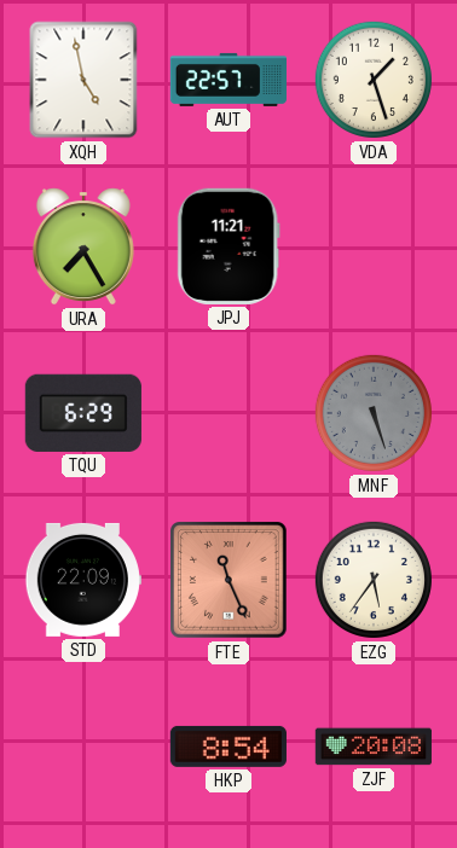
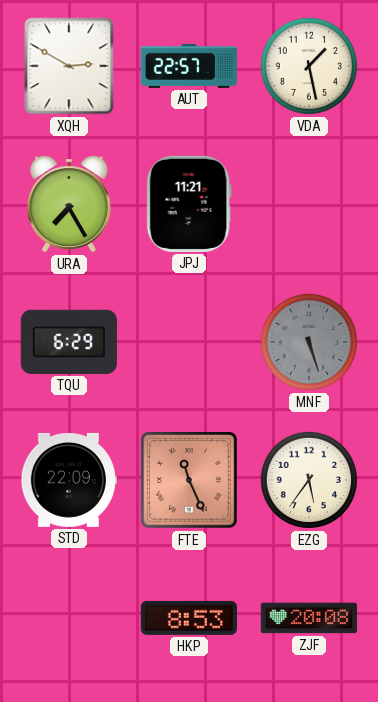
XQH: 4:58 -> 2:50 (69, 66)
VDA: 1:27 -> 1:28 (309, 66)
HKP: 8:54 -> 8:53 (189, 618)
